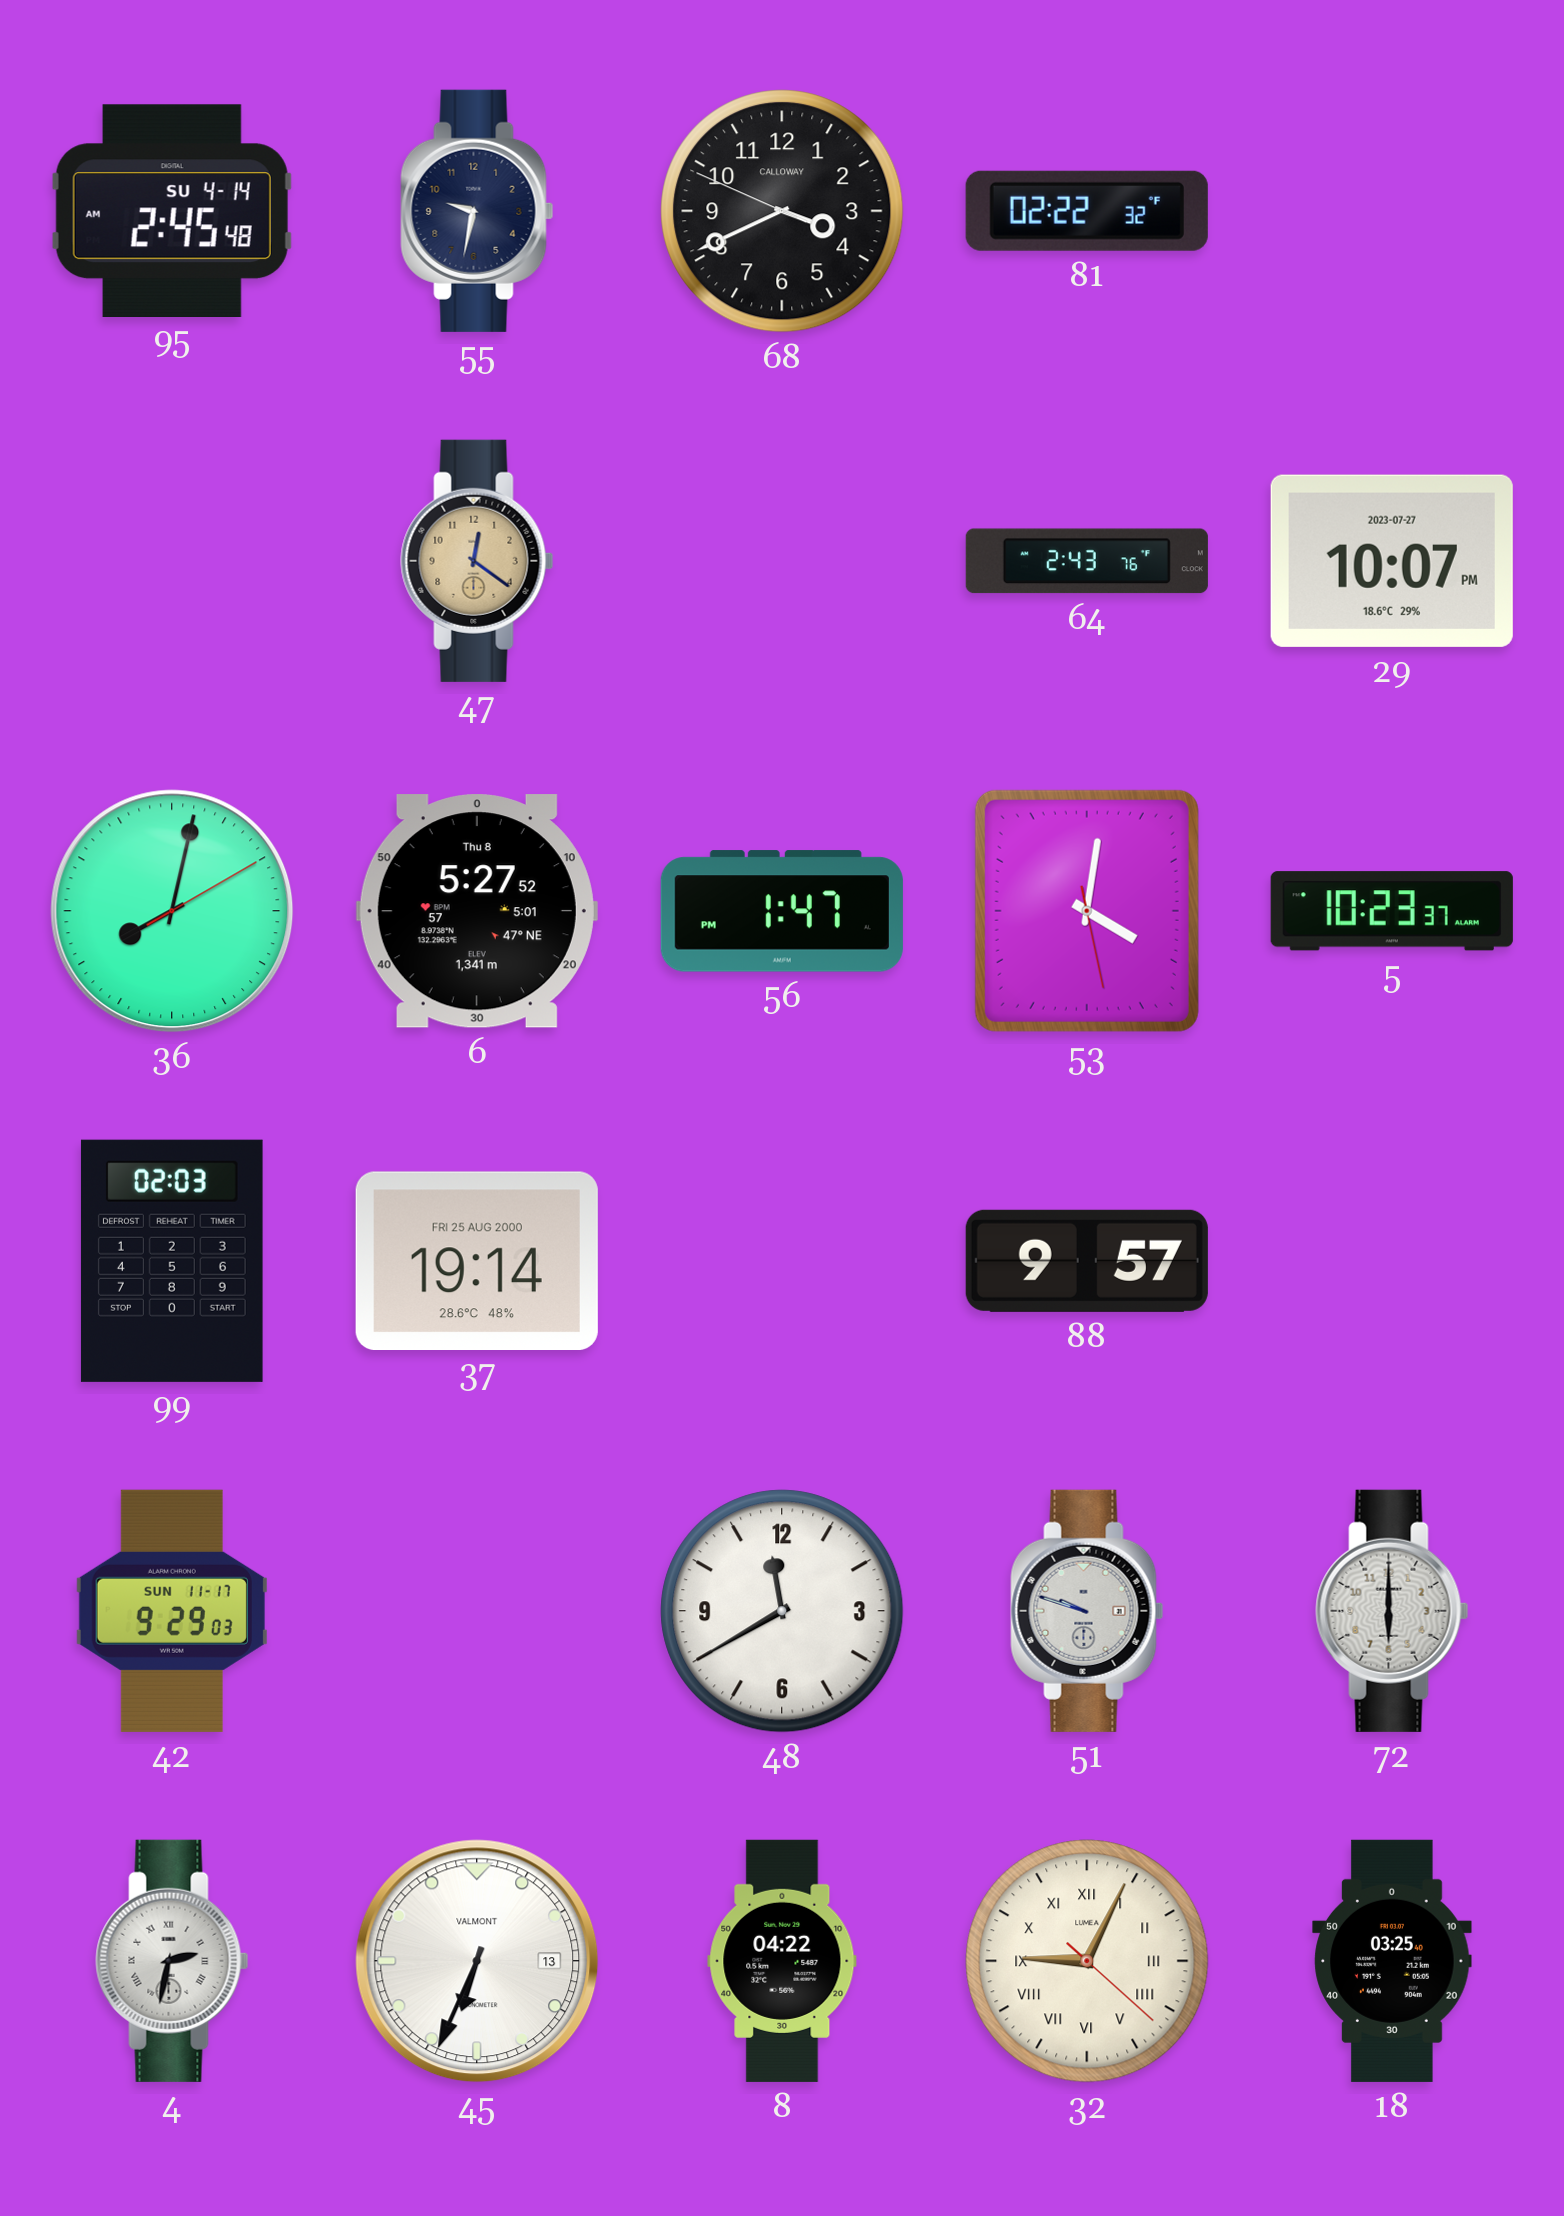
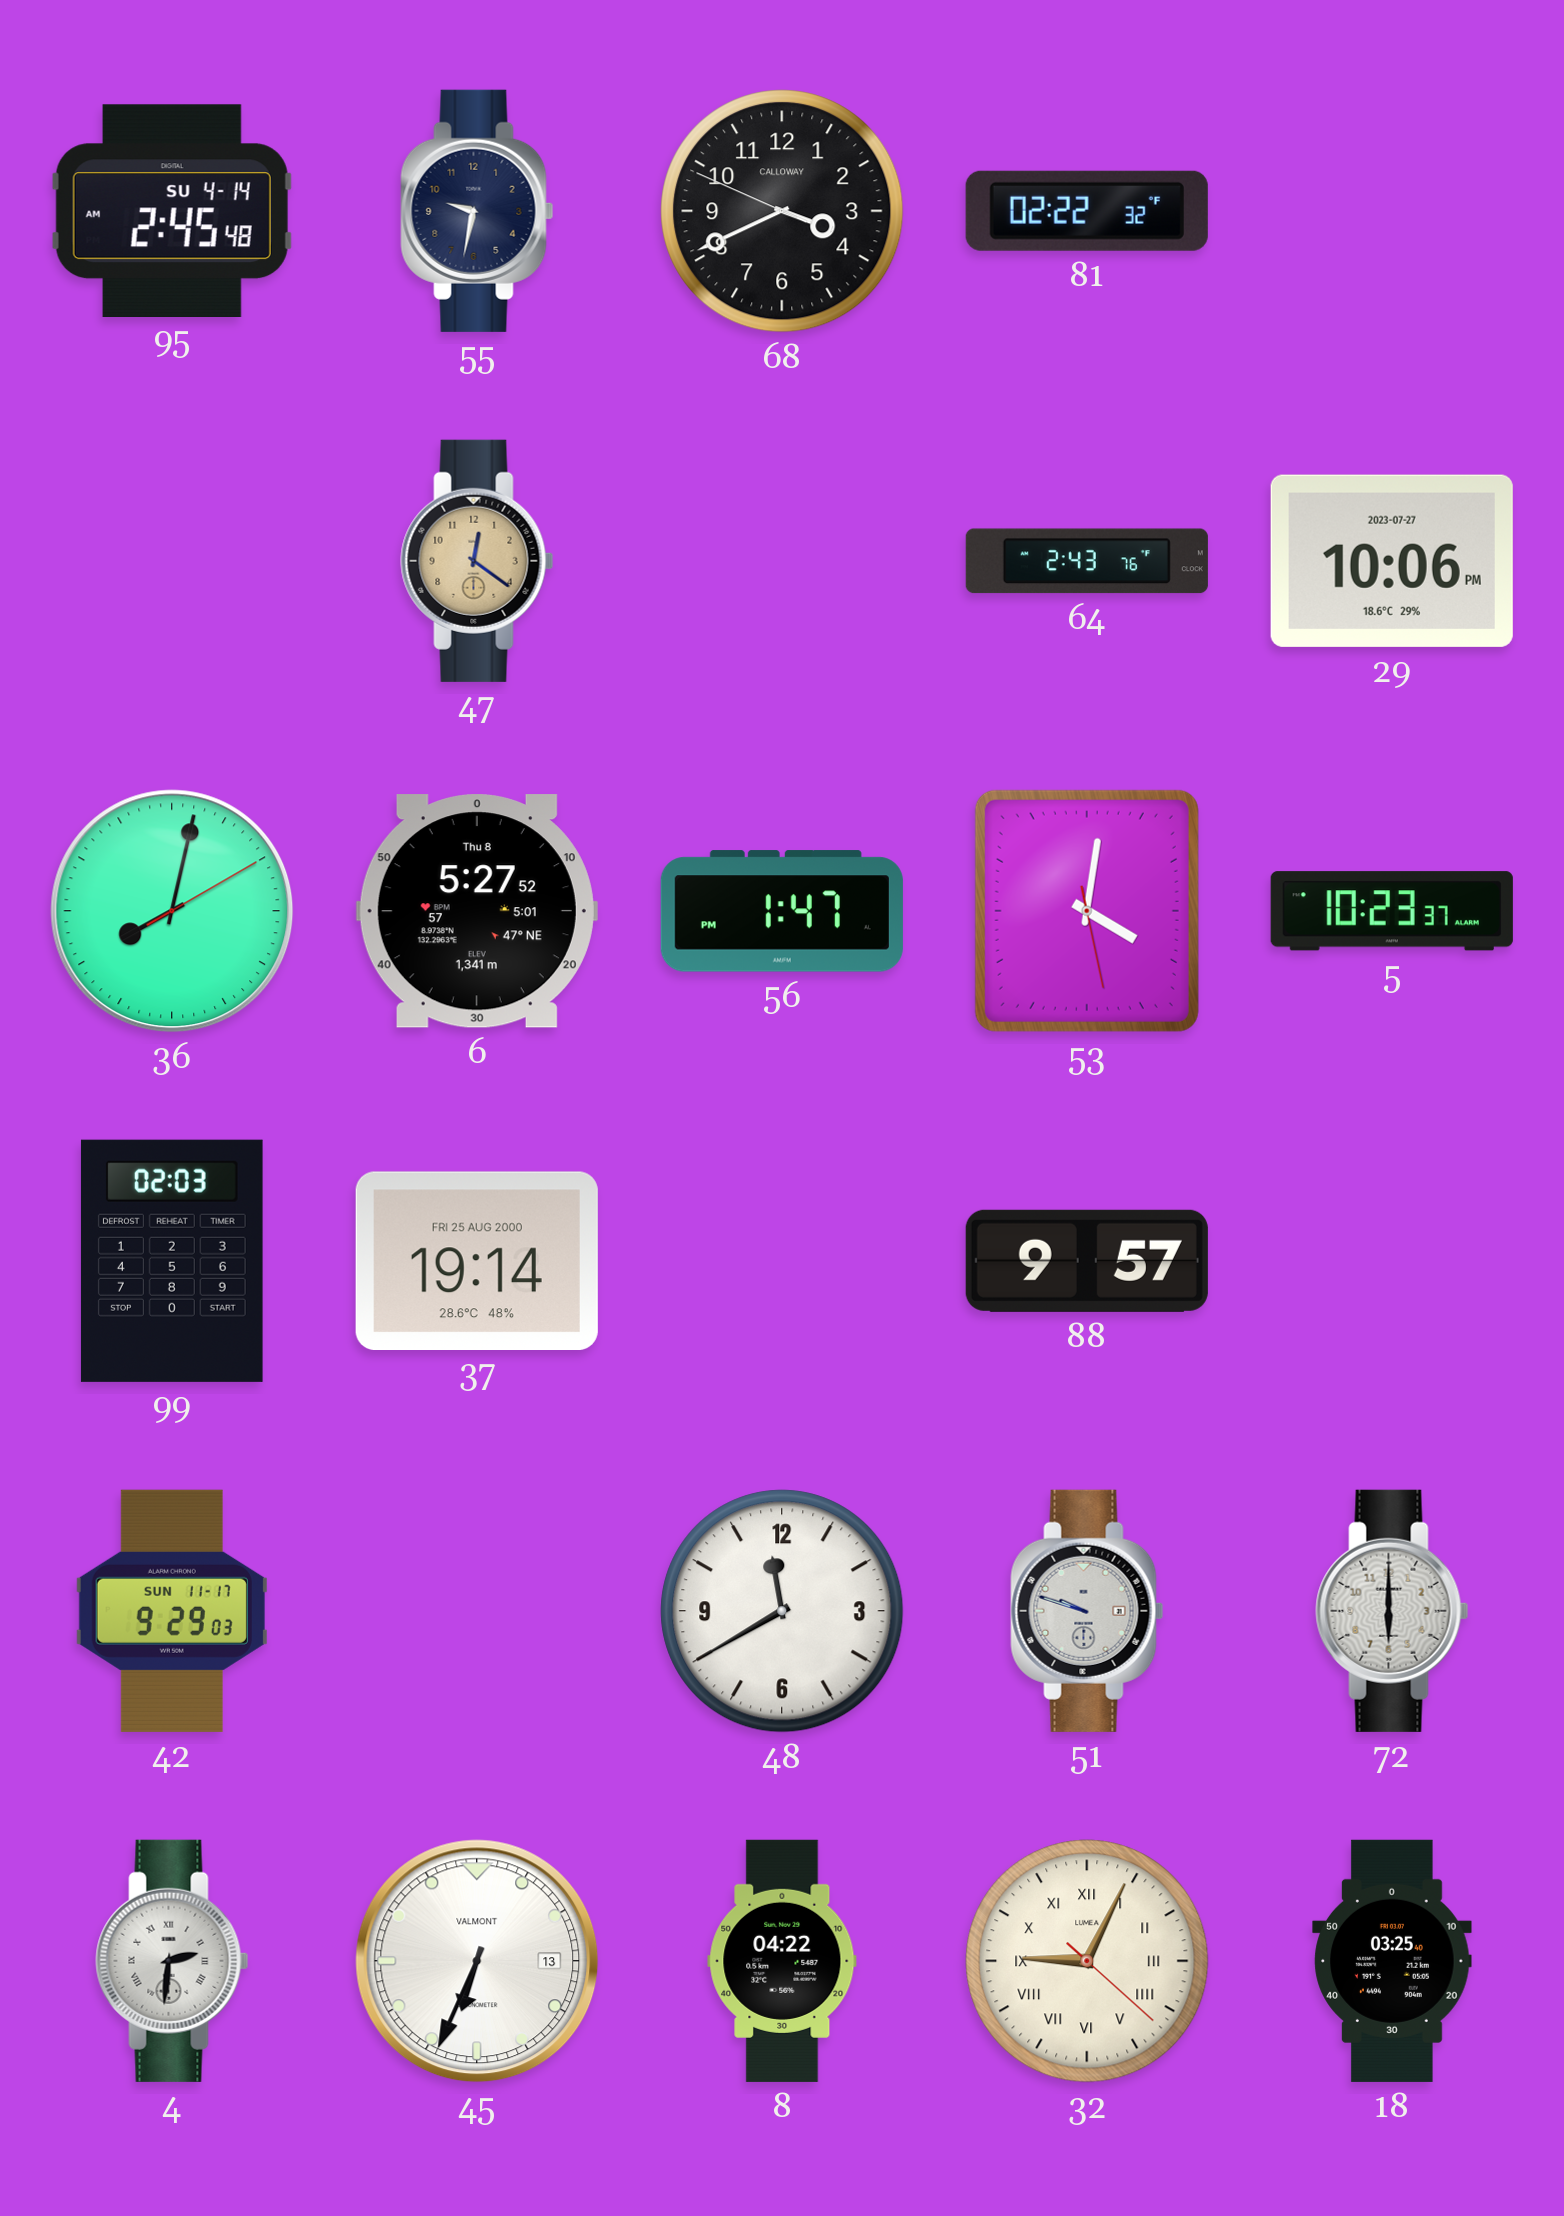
29: 10:07 -> 10:06 (1392, 561)
4: 2:32 -> 2:31 (172, 1961)
